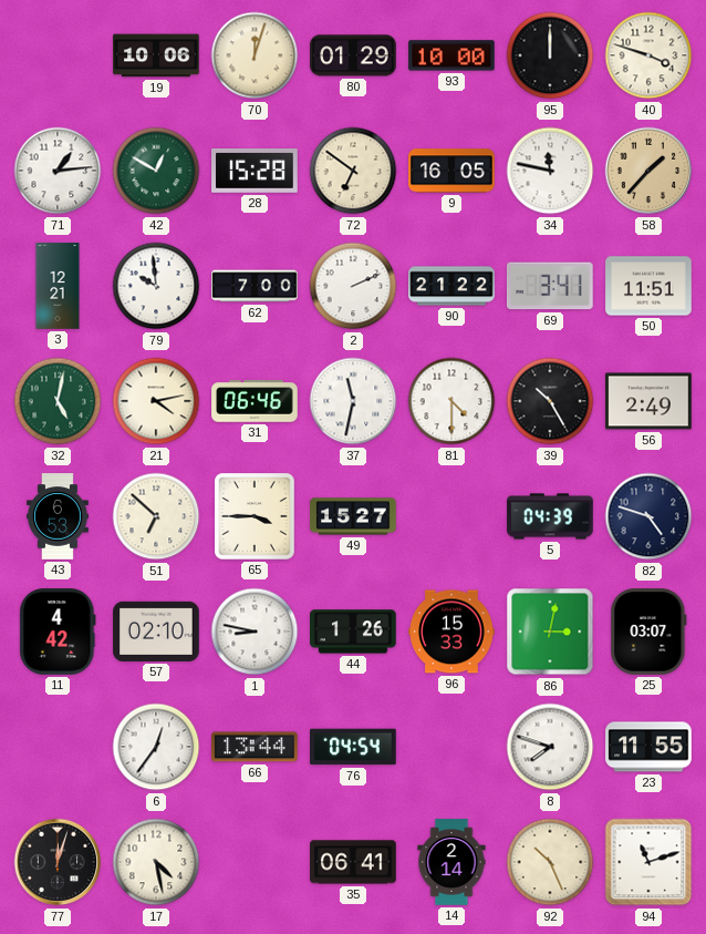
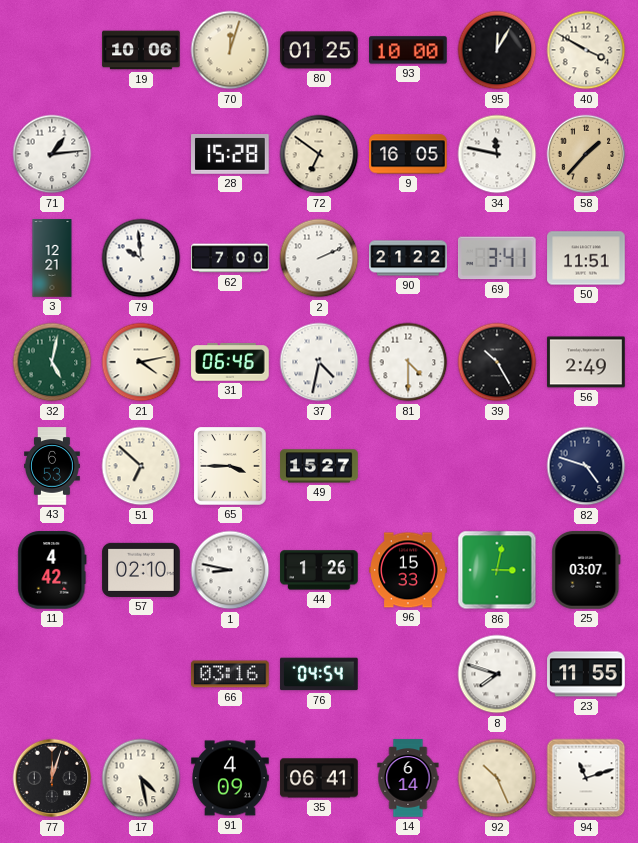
80: 01:29 -> 01:25 (319, 50)
95: 12:00 -> 12:05 (497, 50)
40: 3:48 -> 3:50 (586, 50)
42: 12:50 -> none (156, 171)
37: 11:32 -> 4:32 (319, 362)
5: 04:39 -> none (550, 516)
6: 12:36 -> none (156, 747)
66: 13:44 -> 03:16 (230, 674)
91: none -> 4:09 (230, 778)
14: 2:14 -> 6:14 (408, 778)
